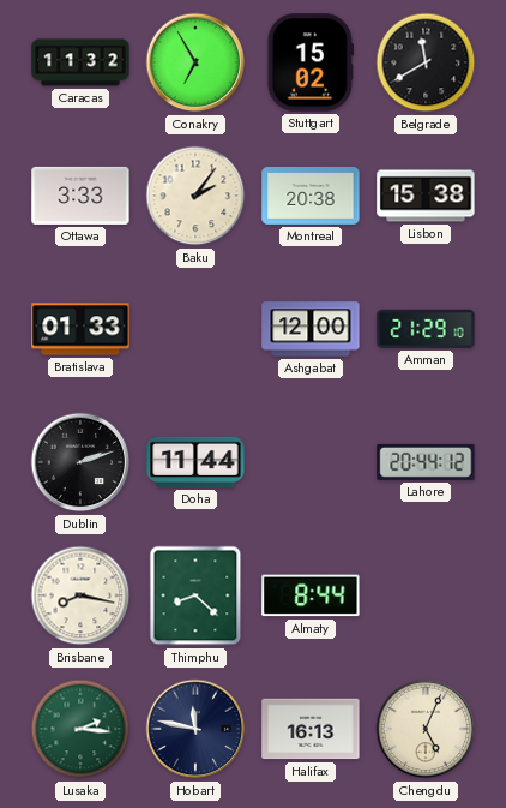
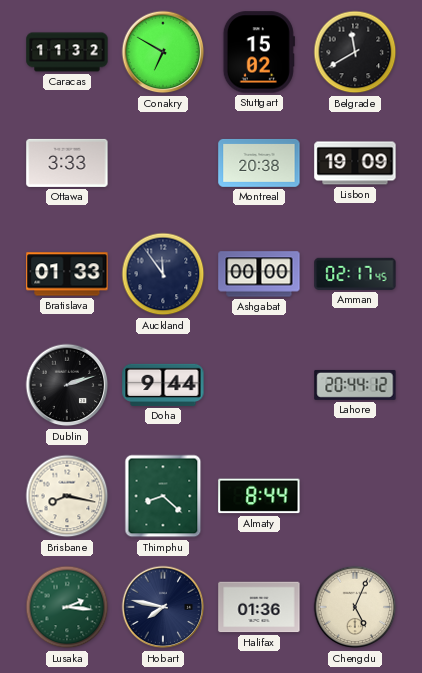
Conakry: 6:55 -> 6:50 (163, 52)
Baku: 2:06 -> none (195, 196)
Lisbon: 15:38 -> 19:09 (355, 163)
Auckland: none -> 11:54 (163, 274)
Ashgabat: 12:00 -> 00:00 (259, 274)
Amman: 21:29 -> 02:17 (355, 274)
Doha: 11:44 -> 9:44 (163, 385)
Hobart: 11:47 -> 7:47 (163, 607)
Halifax: 16:13 -> 01:36 (259, 607)
